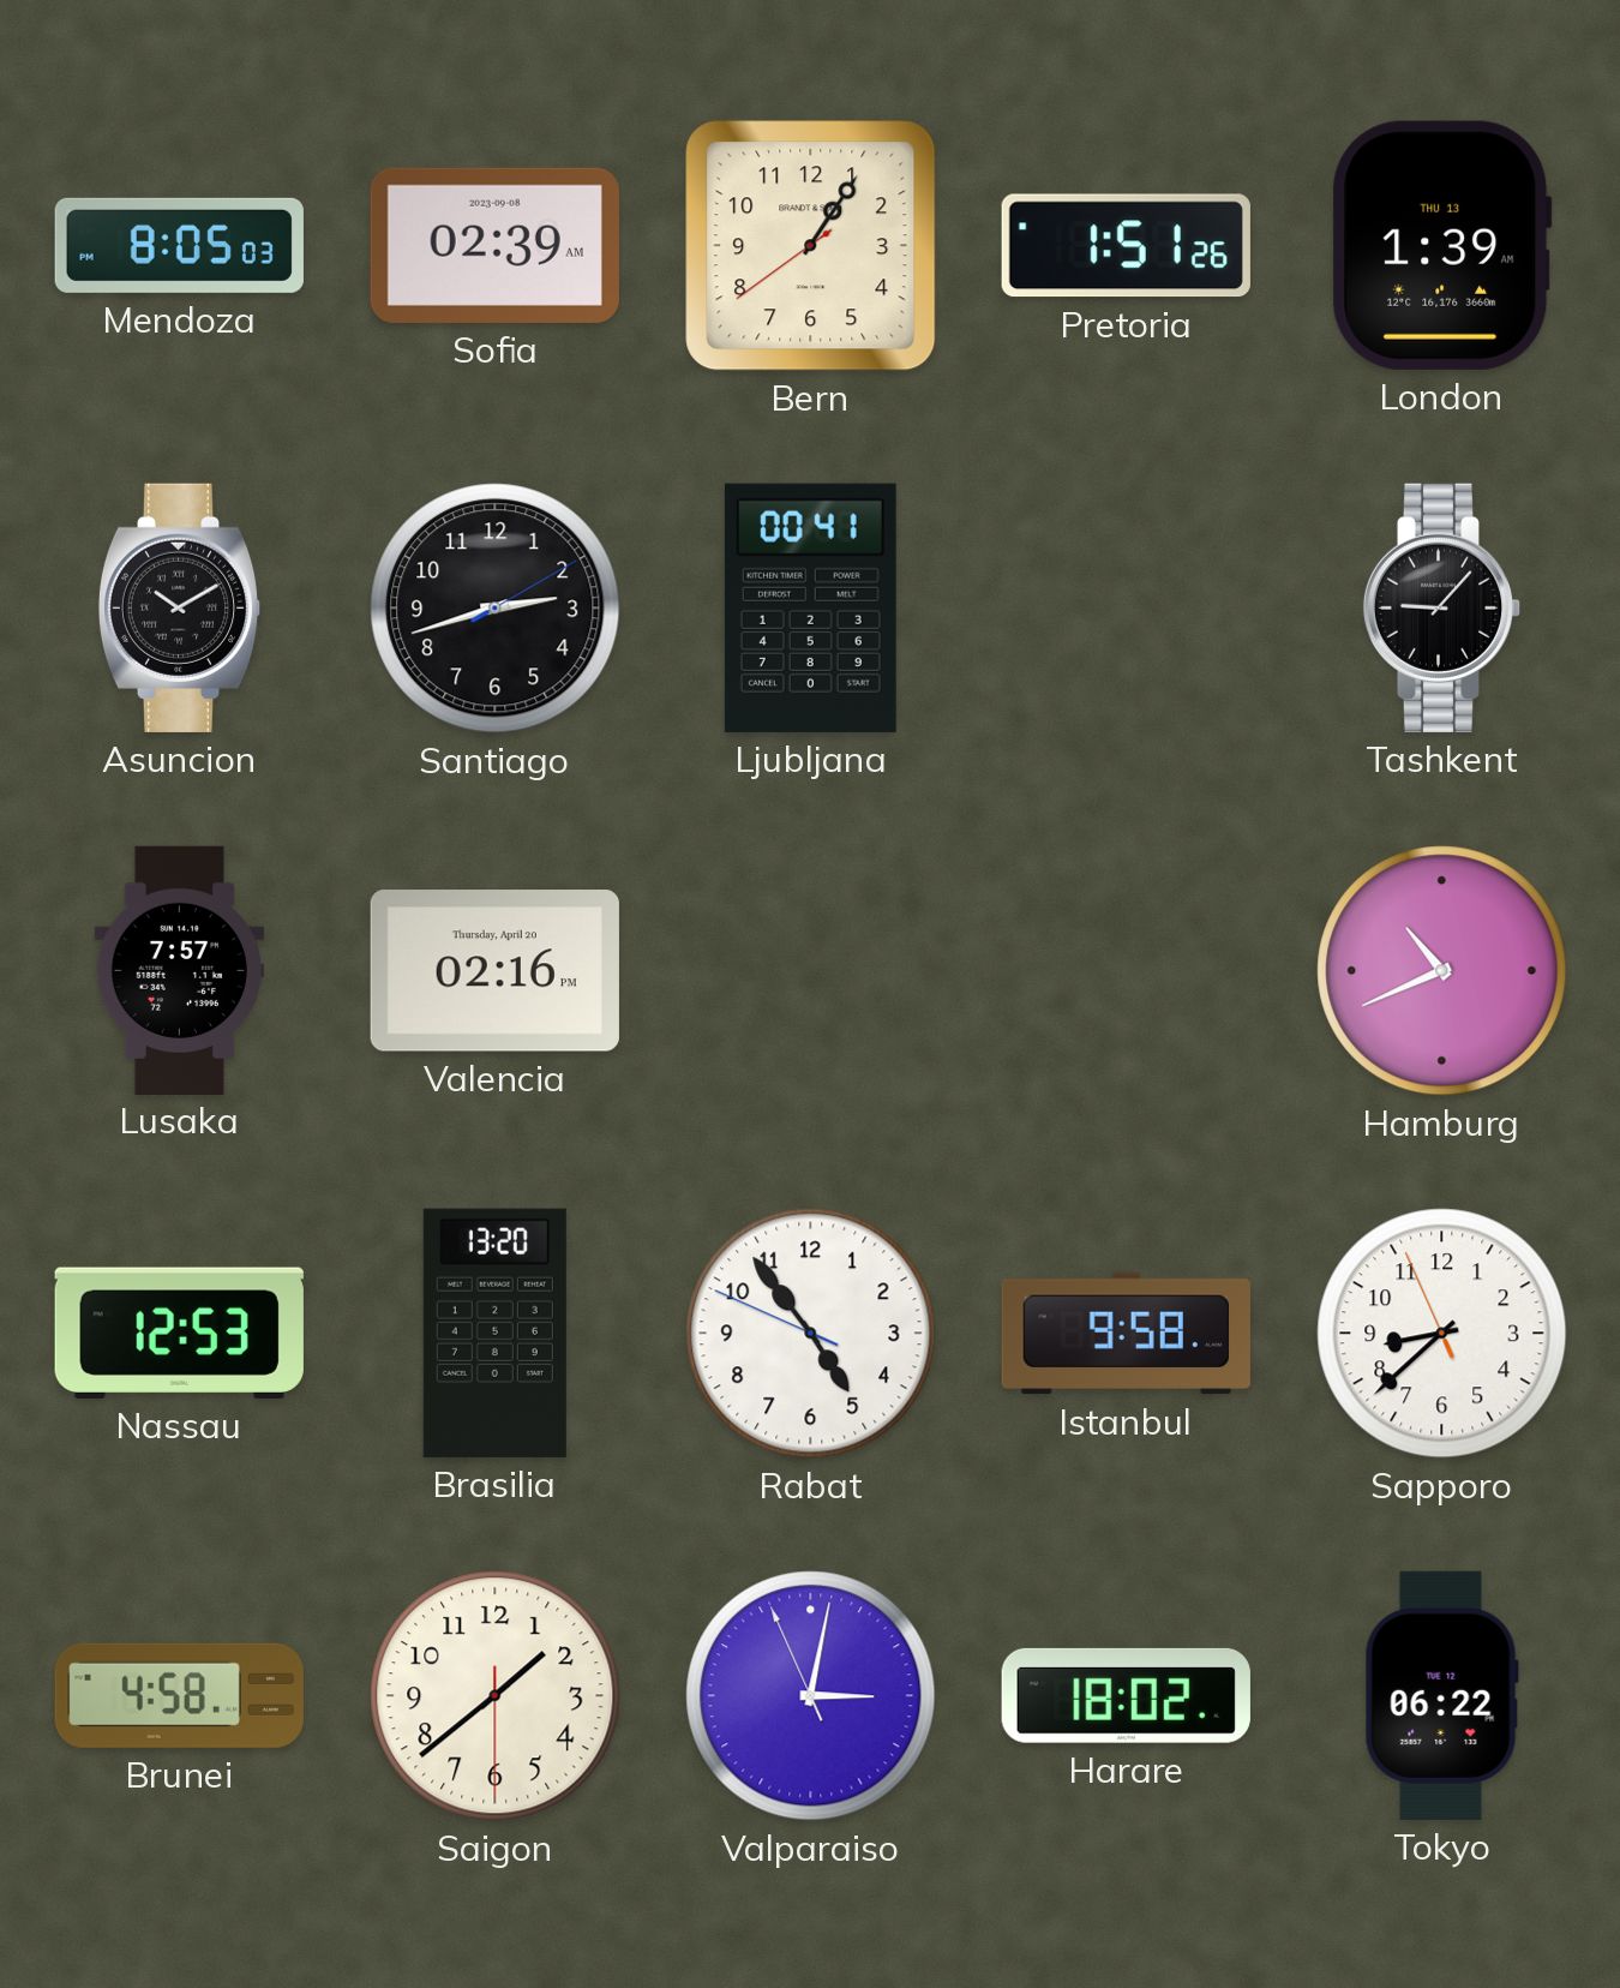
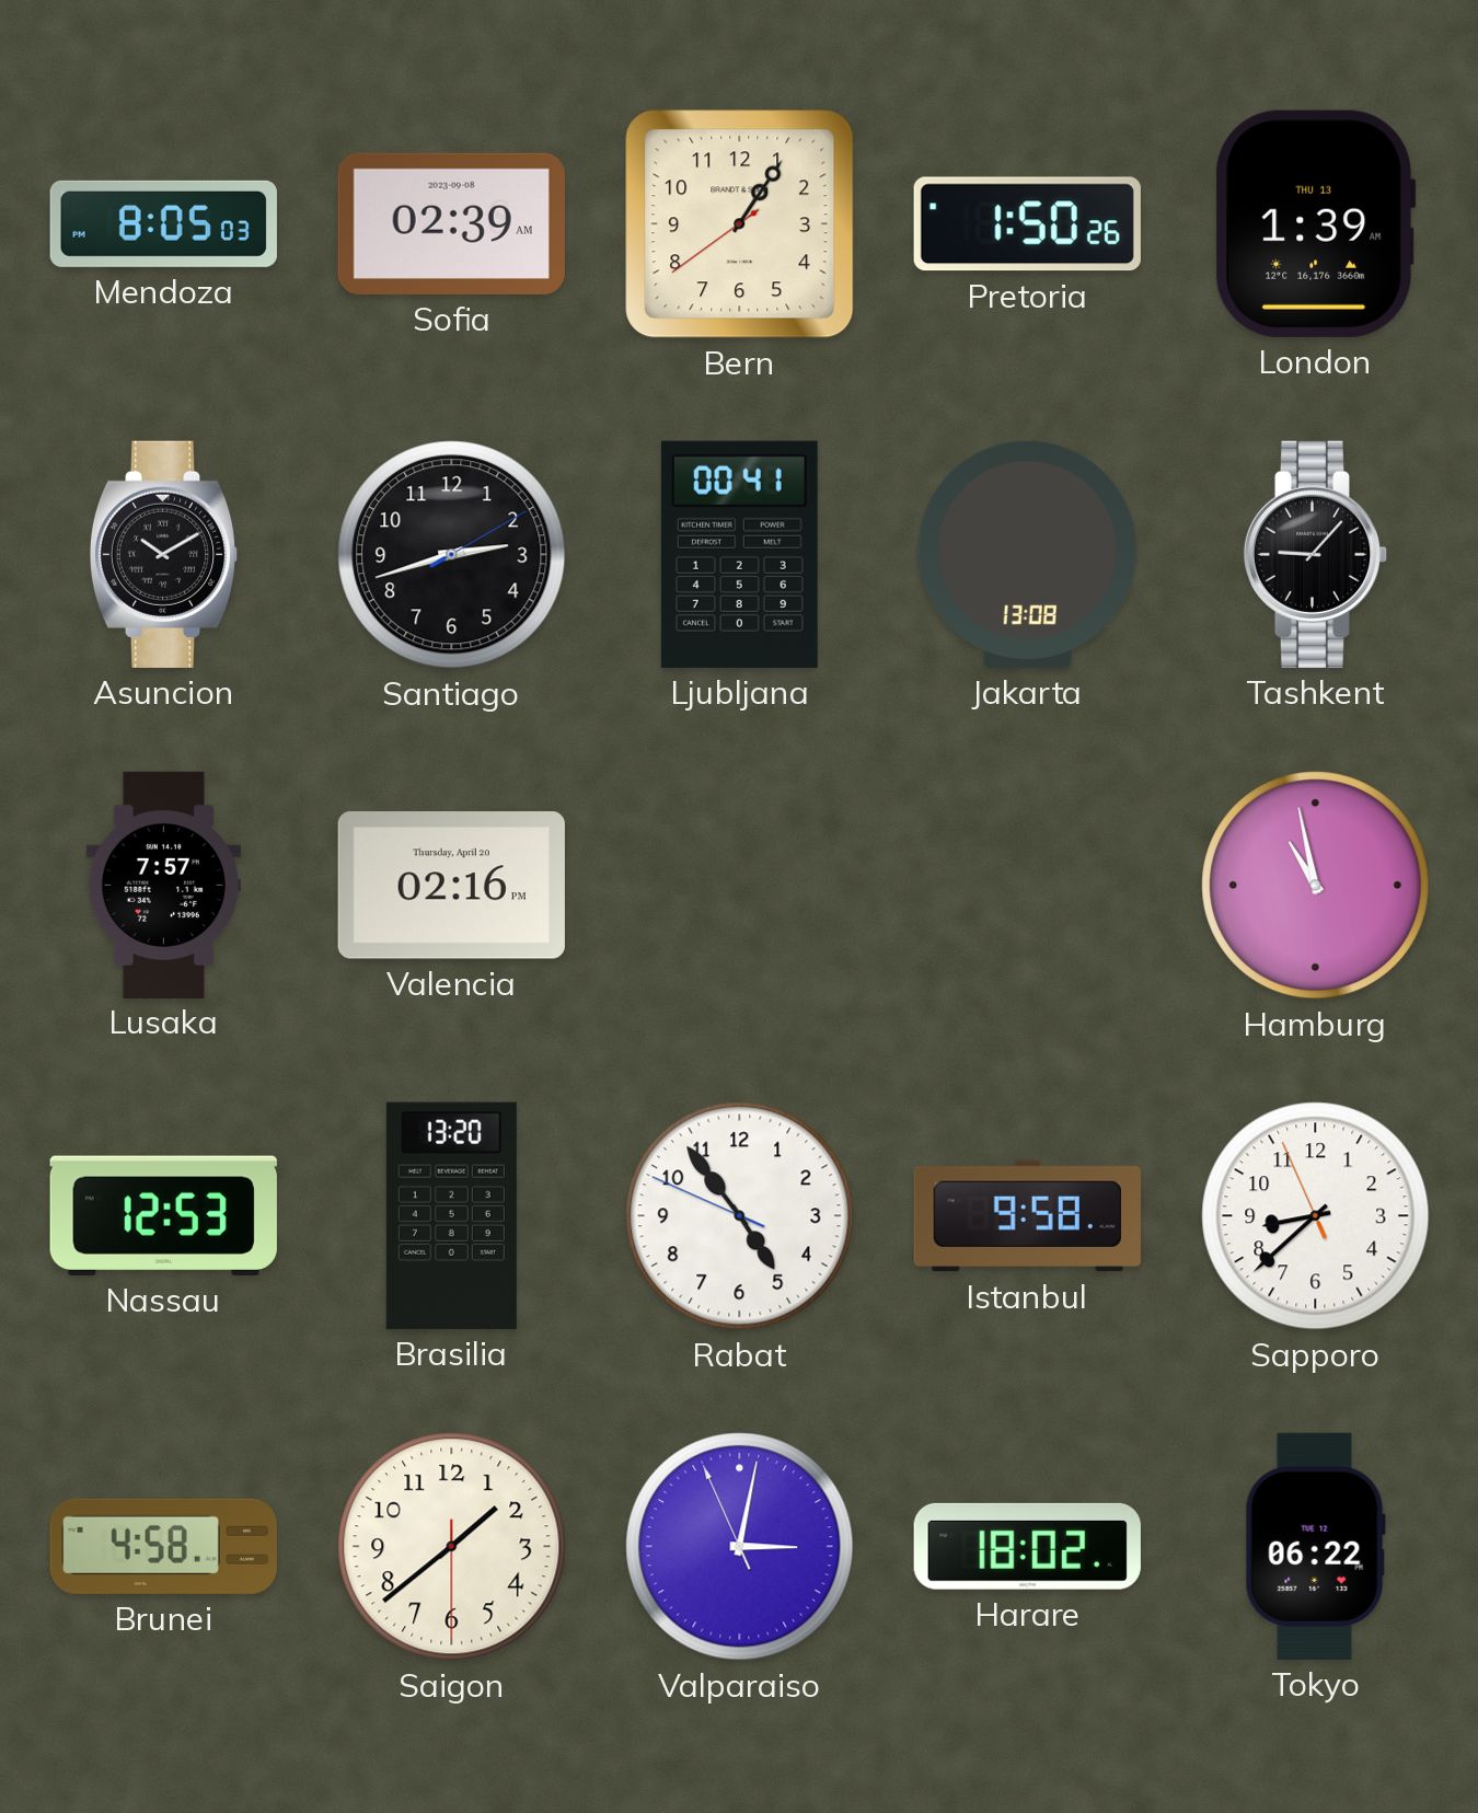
Pretoria: 1:51 -> 1:50 (1027, 224)
Jakarta: none -> 13:08 (1027, 554)
Hamburg: 10:41 -> 10:58 (1316, 886)
